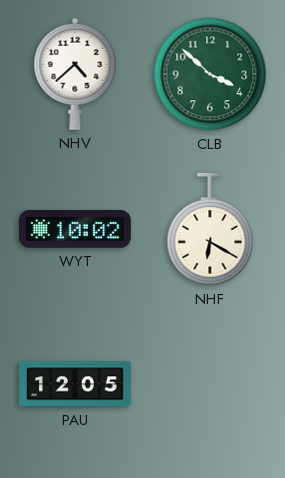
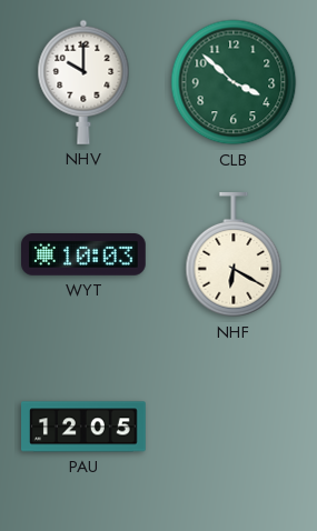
NHV: 4:38 -> 10:00 (83, 82)
WYT: 10:02 -> 10:03 (85, 256)
